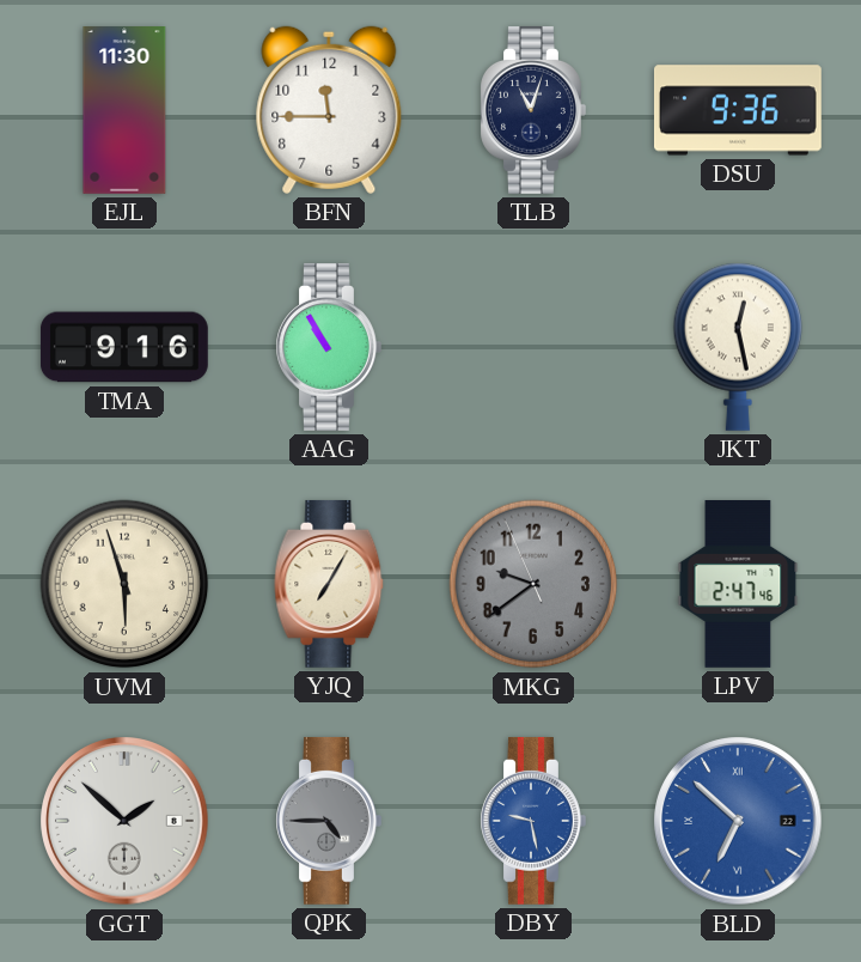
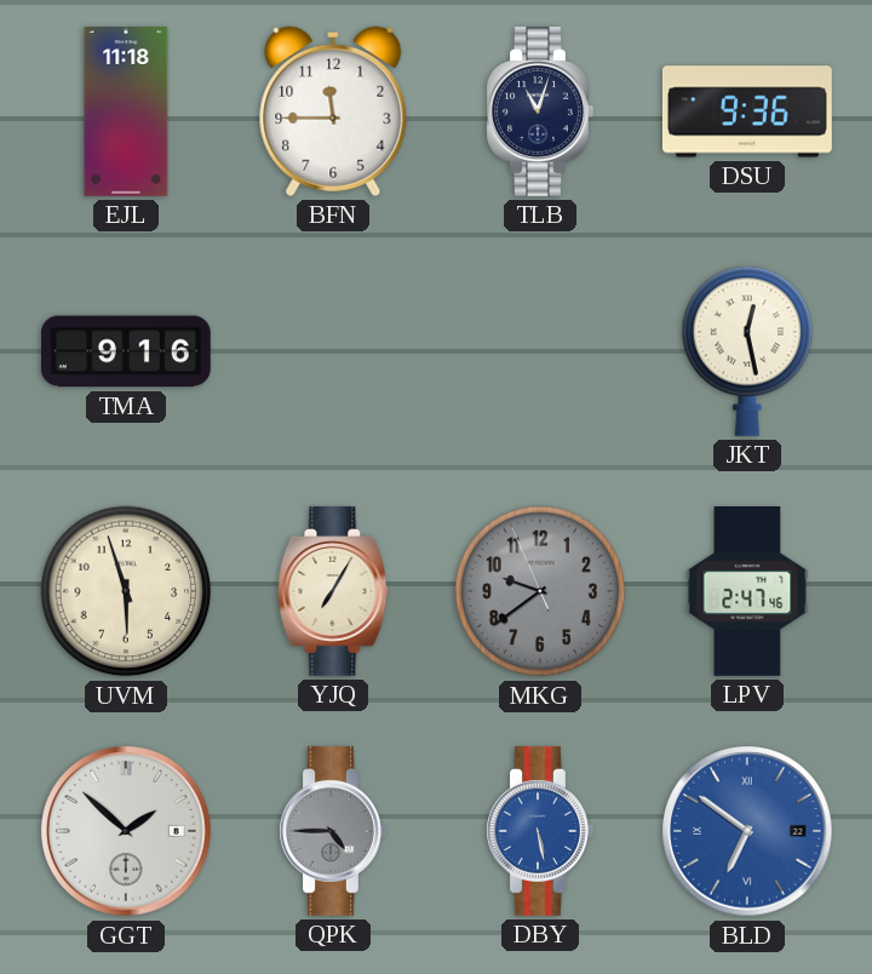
EJL: 11:30 -> 11:18 (126, 113)
AAG: 10:55 -> none (329, 347)
DBY: 9:28 -> 5:28 (540, 831)
BLD: 6:52 -> 6:51 (747, 831)
